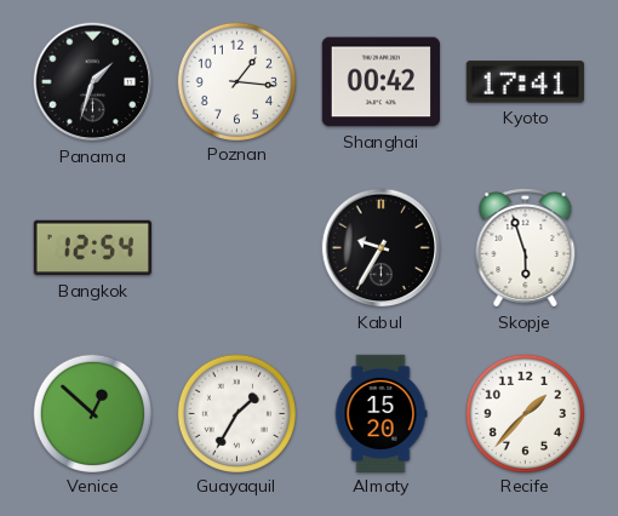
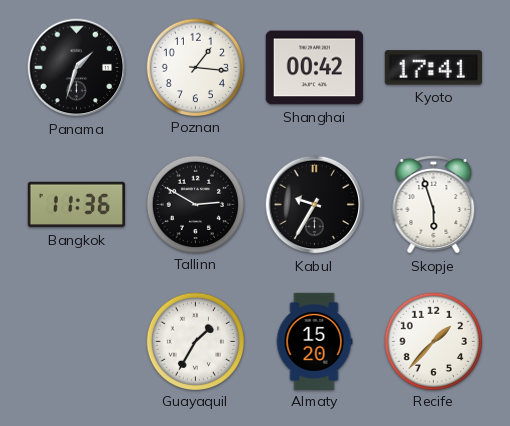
Bangkok: 12:54 -> 11:36 (76, 205)
Tallinn: none -> 2:50 (195, 204)
Venice: 12:52 -> none (92, 413)
